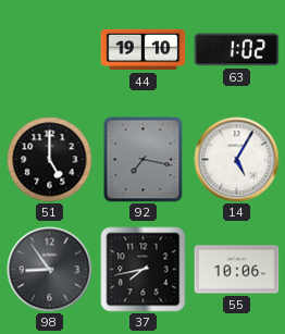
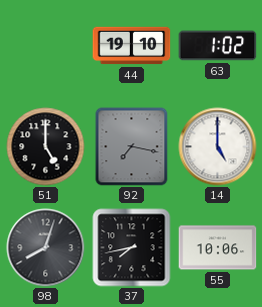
14: 5:05 -> 5:00 (218, 147)
98: 8:54 -> 8:03 (46, 248)
